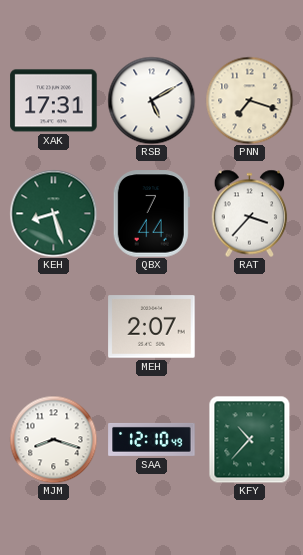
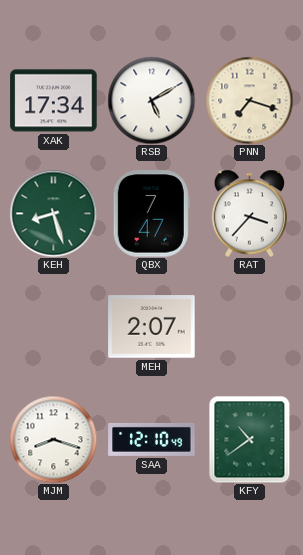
XAK: 17:31 -> 17:34 (54, 101)
QBX: 7:44 -> 7:47 (151, 214)
KFY: 10:37 -> 10:39 (250, 439)
